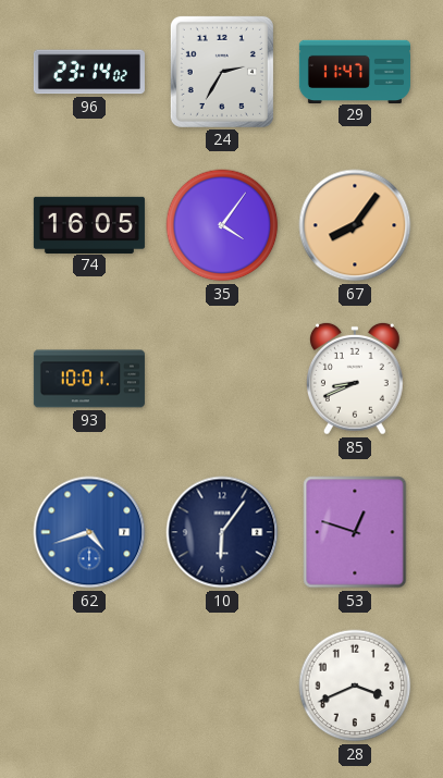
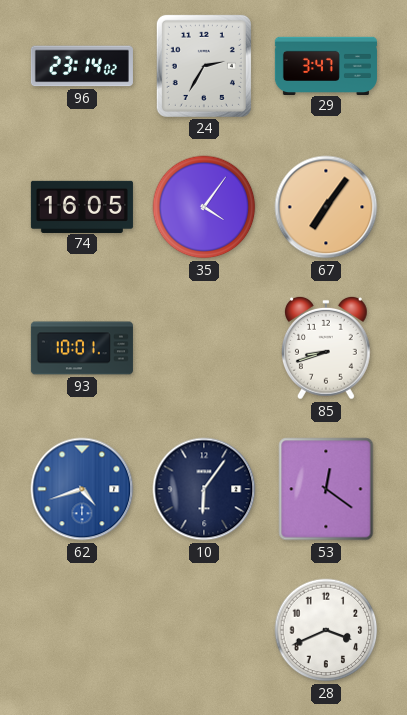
29: 11:47 -> 3:47 (326, 65)
67: 8:06 -> 7:06 (326, 207)
85: 8:41 -> 8:42 (326, 348)
53: 12:48 -> 12:21 (326, 489)
